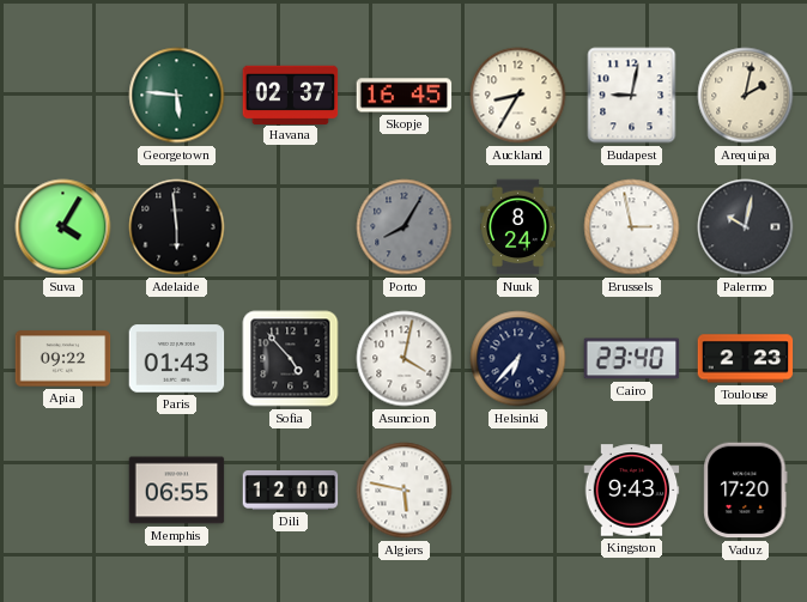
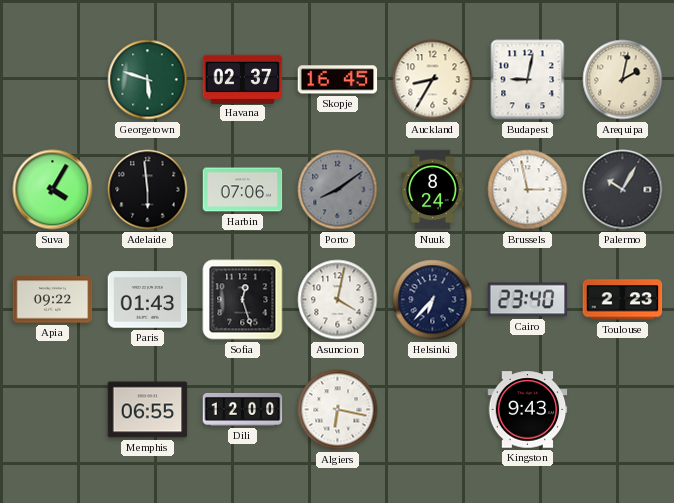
Georgetown: 5:46 -> 5:48 (148, 80)
Harbin: none -> 07:06 (243, 190)
Porto: 8:05 -> 8:09 (338, 190)
Palermo: 10:02 -> 10:05 (623, 190)
Sofia: 4:53 -> 12:27 (243, 300)
Algiers: 5:47 -> 6:17 (338, 410)
Vaduz: 17:20 -> none (746, 491)
